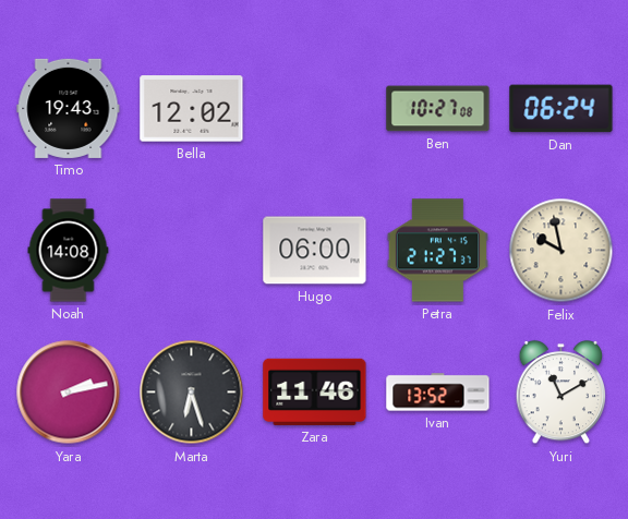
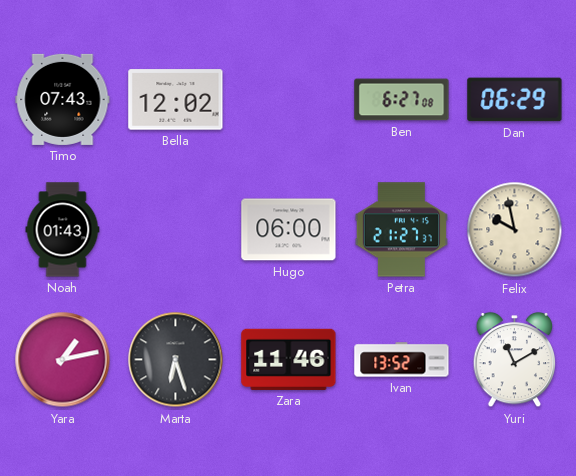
Timo: 19:43 -> 07:43 (63, 99)
Ben: 10:27 -> 6:27 (402, 100)
Dan: 06:24 -> 06:29 (515, 100)
Noah: 14:08 -> 01:43 (63, 230)
Yara: 2:13 -> 1:13 (63, 360)
